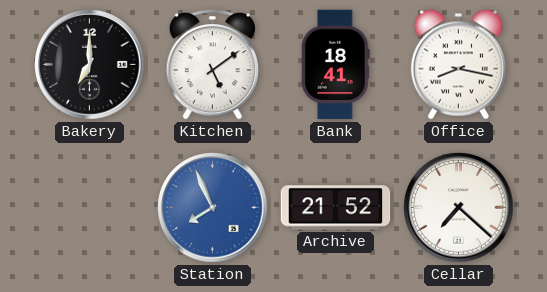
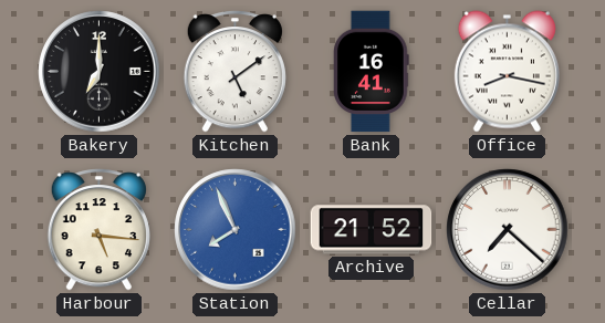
Bank: 18:41 -> 16:41 (372, 72)
Harbour: none -> 5:16 (98, 230)
